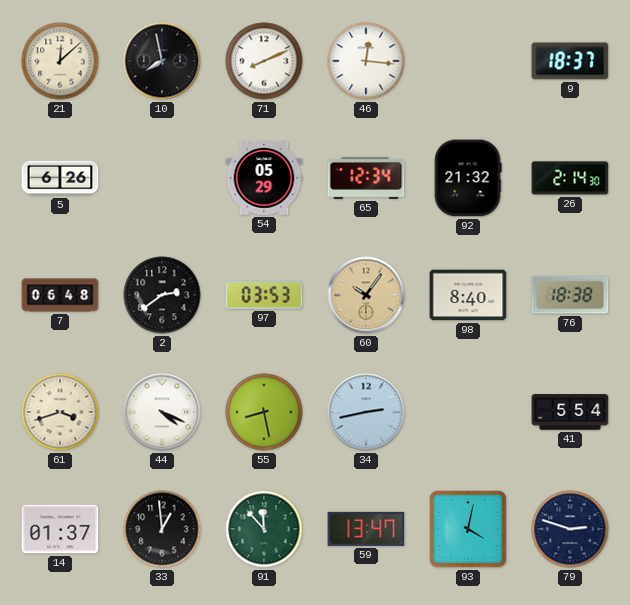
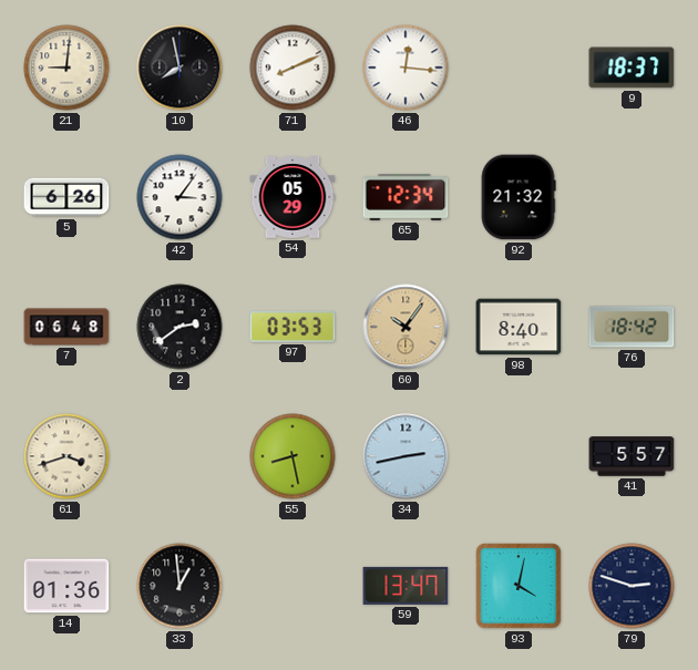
21: 12:08 -> 9:01 (66, 68)
42: none -> 3:06 (179, 197)
26: 2:14 -> none (570, 178)
76: 18:38 -> 18:42 (632, 327)
44: 4:19 -> none (162, 412)
41: 5:54 -> 5:57 (632, 456)
14: 01:37 -> 01:36 (66, 586)
91: 11:53 -> none (264, 529)
